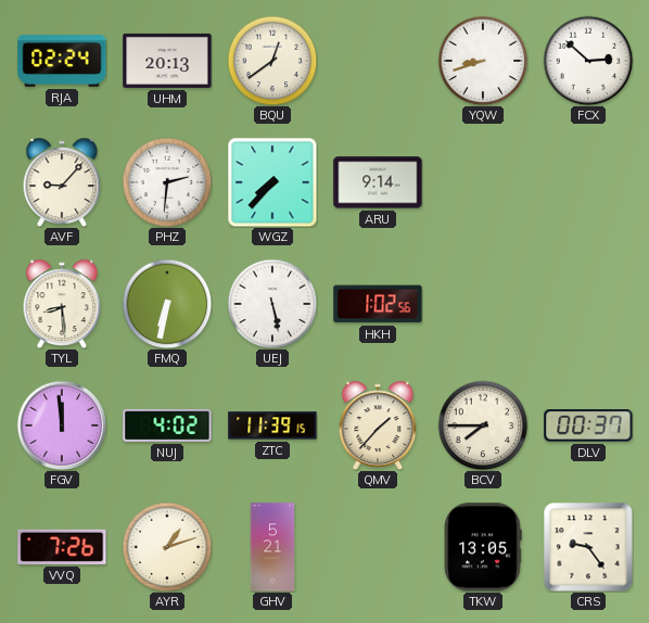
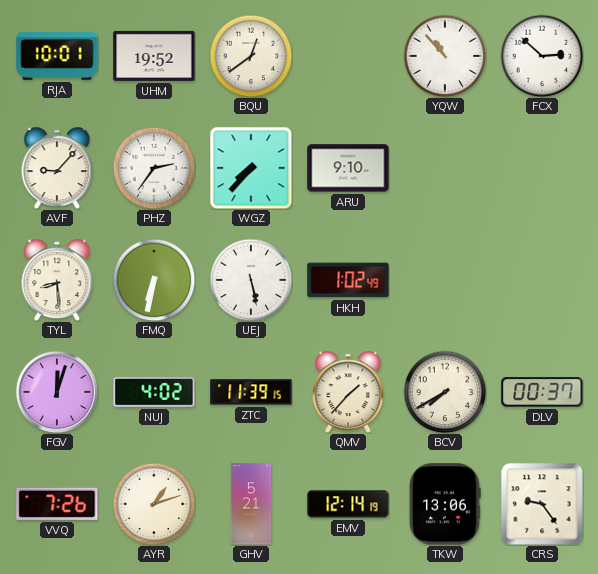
RJA: 02:24 -> 10:01 (57, 56)
UHM: 20:13 -> 19:52 (154, 56)
YQW: 8:42 -> 10:53 (445, 56)
PHZ: 2:31 -> 2:36 (154, 168)
ARU: 9:14 -> 9:10 (348, 168)
HKH: 1:02:56 -> 1:02:49 (348, 280)
FGV: 11:59 -> 12:03 (57, 392)
BCV: 7:45 -> 7:40 (445, 392)
EMV: none -> 12:14 (348, 504)
TKW: 13:05 -> 13:06 (445, 504)
